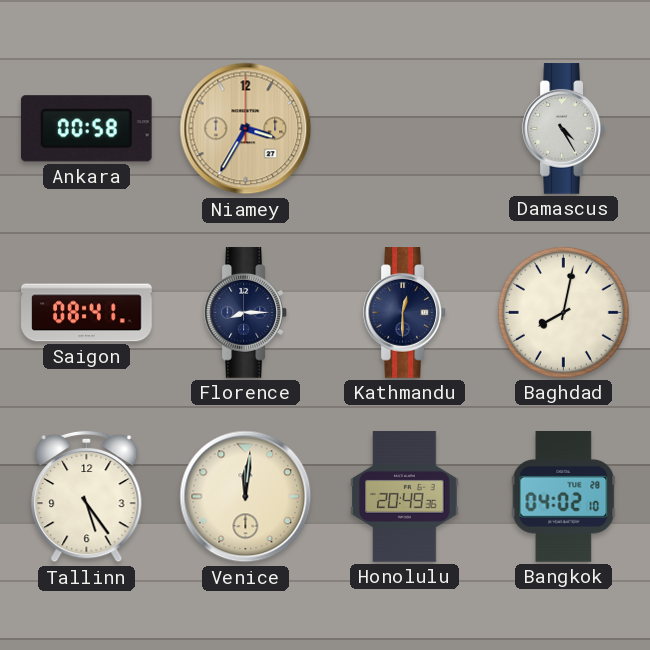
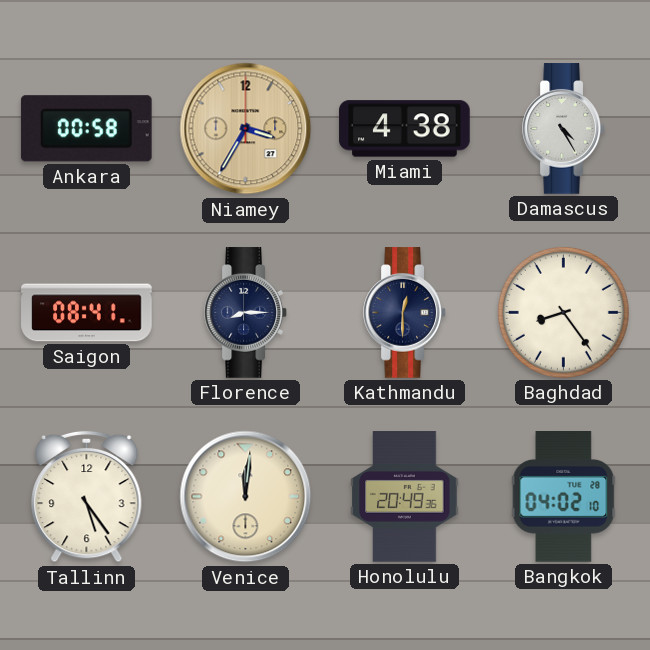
Miami: none -> 4:38 (405, 129)
Baghdad: 8:02 -> 8:24 (563, 312)
